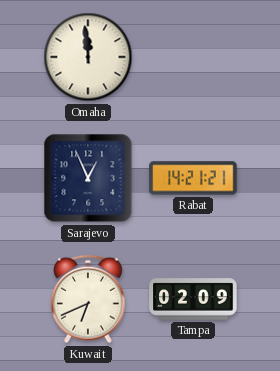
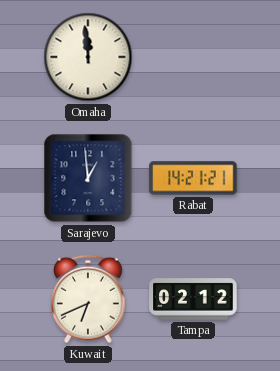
Sarajevo: 12:56 -> 12:59 (88, 178)
Tampa: 02:09 -> 02:12 (193, 299)
